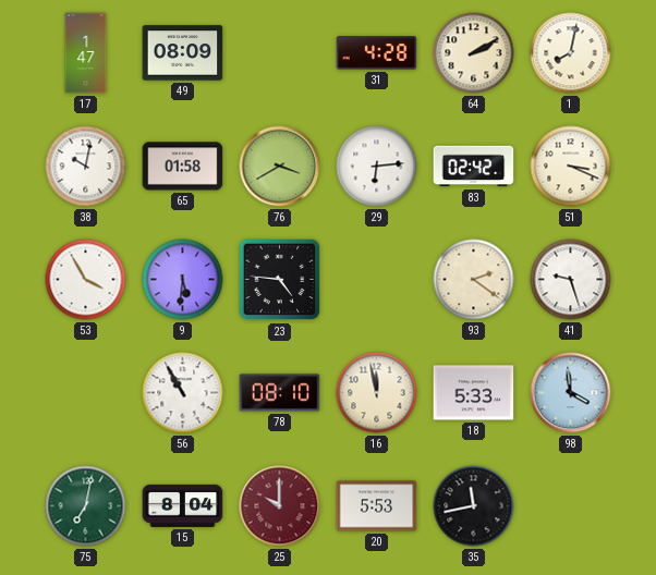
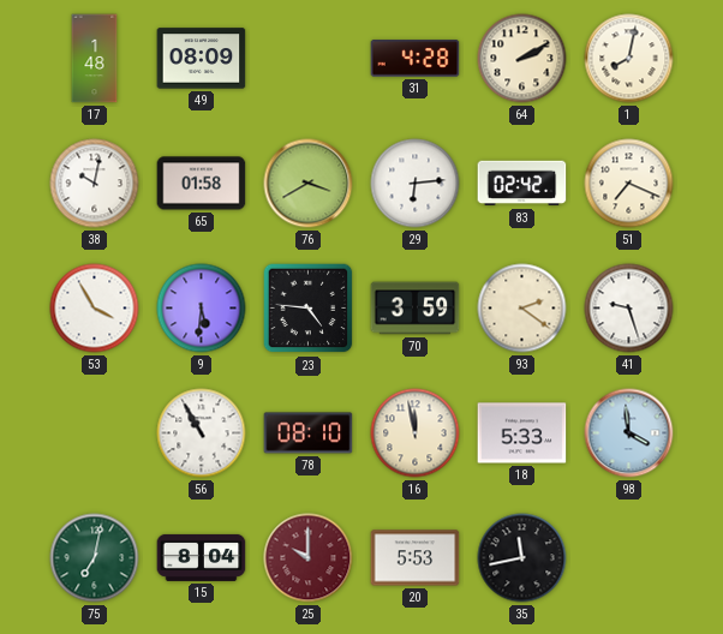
17: 1:47 -> 1:48 (95, 59)
51: 3:19 -> 7:19 (629, 184)
70: none -> 3:59 (416, 309)
